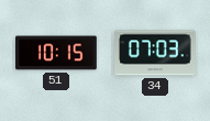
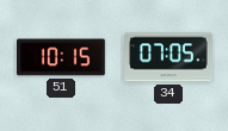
34: 07:03 -> 07:05 (170, 57)
